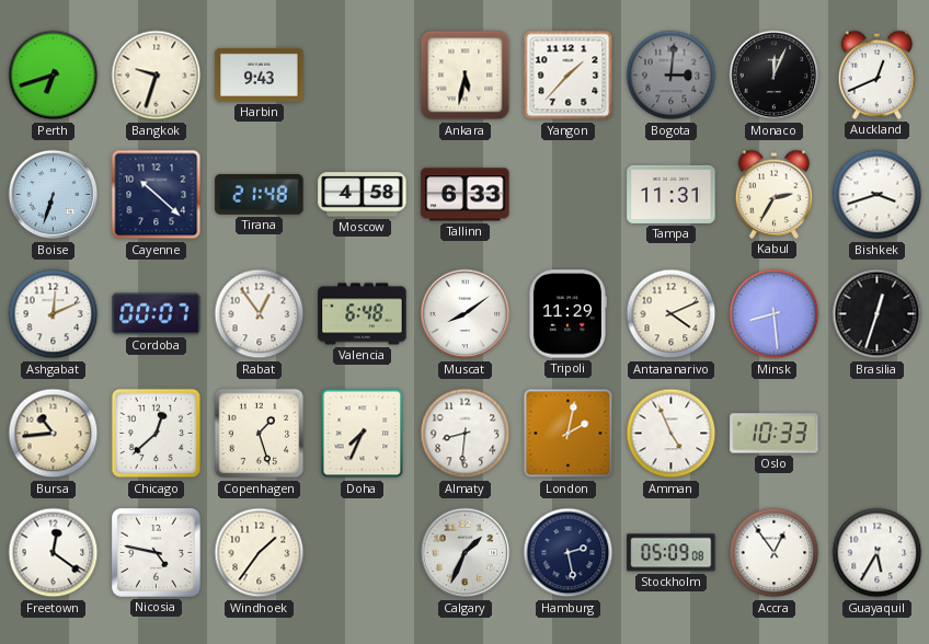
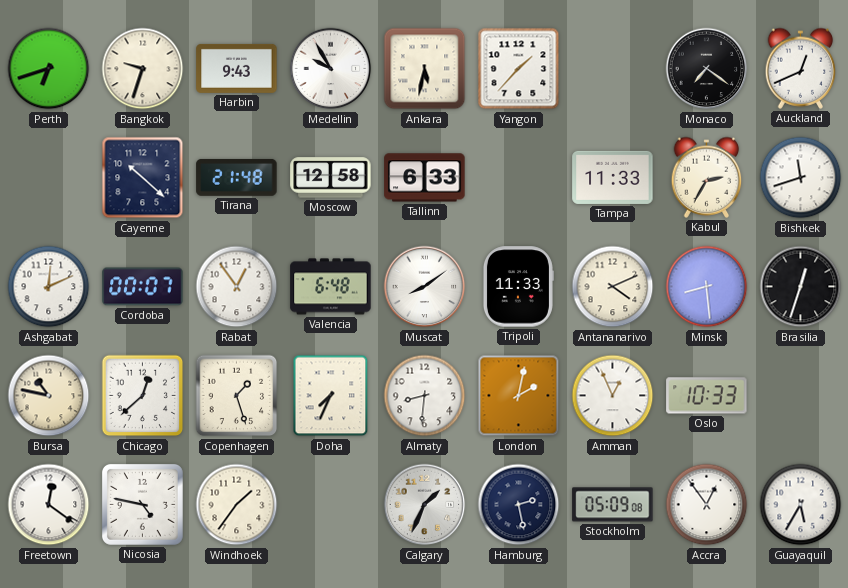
Medellin: none -> 9:55 (331, 69)
Bogota: 3:01 -> none (672, 76)
Monaco: 12:04 -> 7:21 (707, 69)
Boise: 6:33 -> none (54, 195)
Moscow: 4:58 -> 12:58 (331, 178)
Tampa: 11:31 -> 11:33 (613, 177)
Bishkek: 3:42 -> 11:42 (801, 178)
Tripoli: 11:29 -> 11:33 (518, 287)
Bursa: 10:44 -> 10:47 (49, 396)
Amman: 4:56 -> 12:56 (613, 396)
